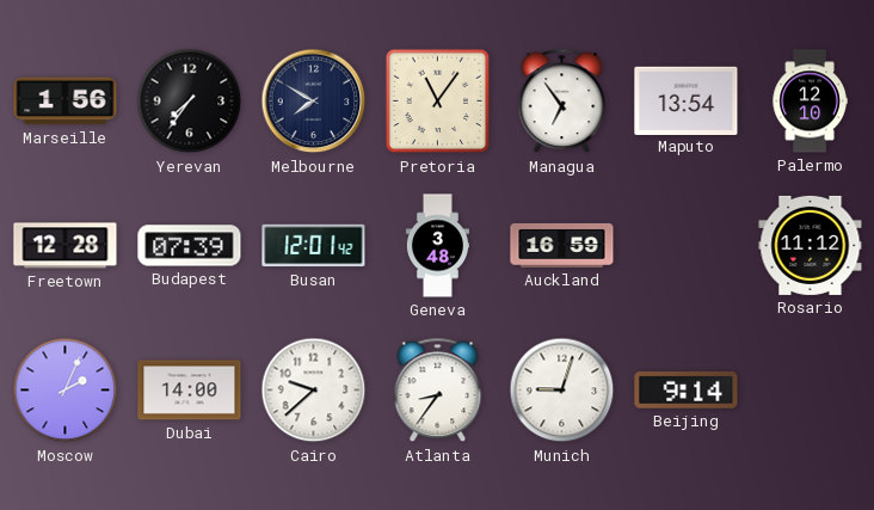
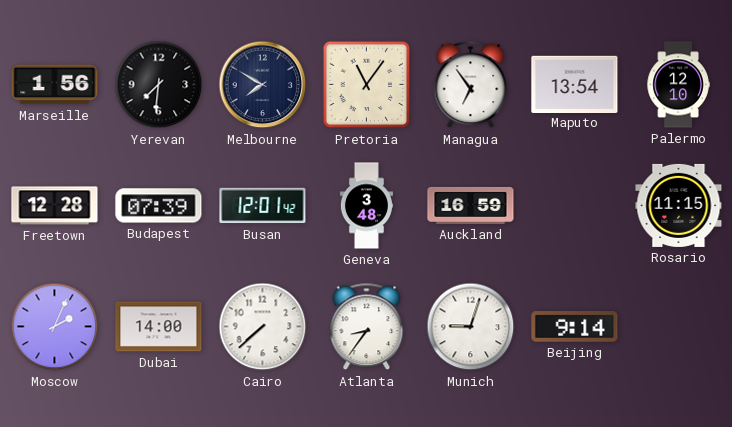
Yerevan: 7:36 -> 7:31 (159, 85)
Rosario: 11:12 -> 11:15 (679, 205)
Cairo: 9:38 -> 7:38 (263, 327)
